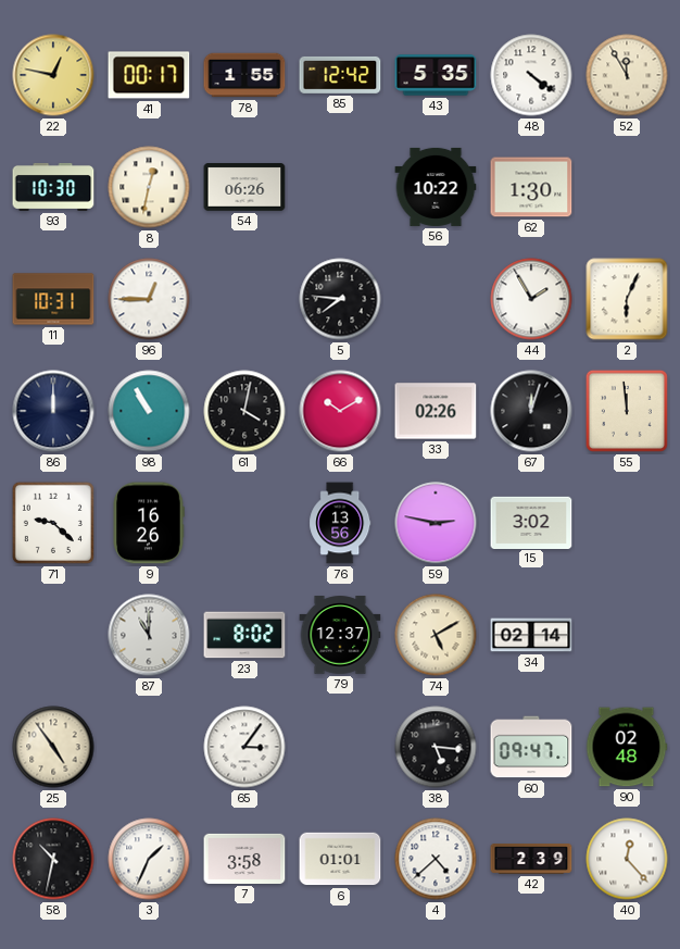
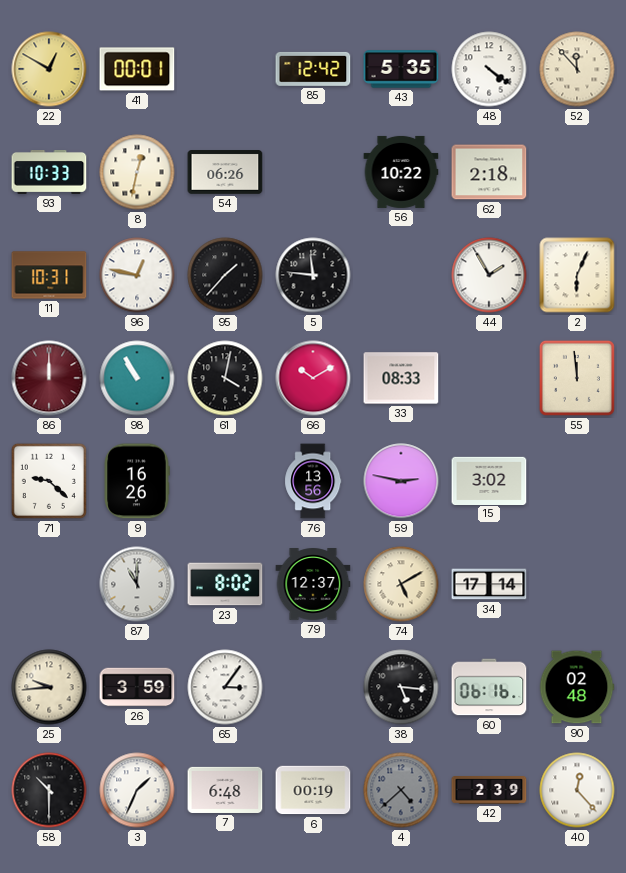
22: 12:47 -> 12:50 (49, 69)
41: 00:17 -> 00:01 (137, 69)
78: 1:55 -> none (244, 75)
52: 11:55 -> 11:53 (577, 69)
93: 10:30 -> 10:33 (49, 173)
62: 1:30 -> 2:18 (489, 172)
96: 12:45 -> 12:47 (137, 275)
95: none -> 1:37 (225, 275)
5: 7:46 -> 11:46 (313, 275)
86 dial: navy -> burgundy (49, 378)
33: 02:26 -> 08:33 (401, 378)
67: 12:03 -> none (531, 411)
34: 02:14 -> 17:14 (489, 584)
25: 4:54 -> 9:44 (49, 687)
26: none -> 3:59 (137, 687)
60: 09:47 -> 06:16 (489, 687)
58: 10:32 -> 10:30 (49, 790)
7: 3:58 -> 6:48 (225, 790)
6: 01:01 -> 00:19 (313, 790)
4 dial: white -> grey (401, 790)
